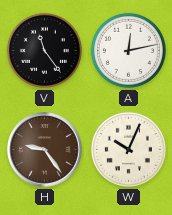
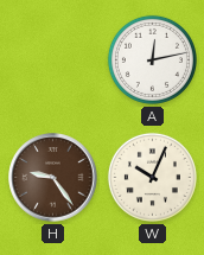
V: 11:24 -> none (44, 50)
